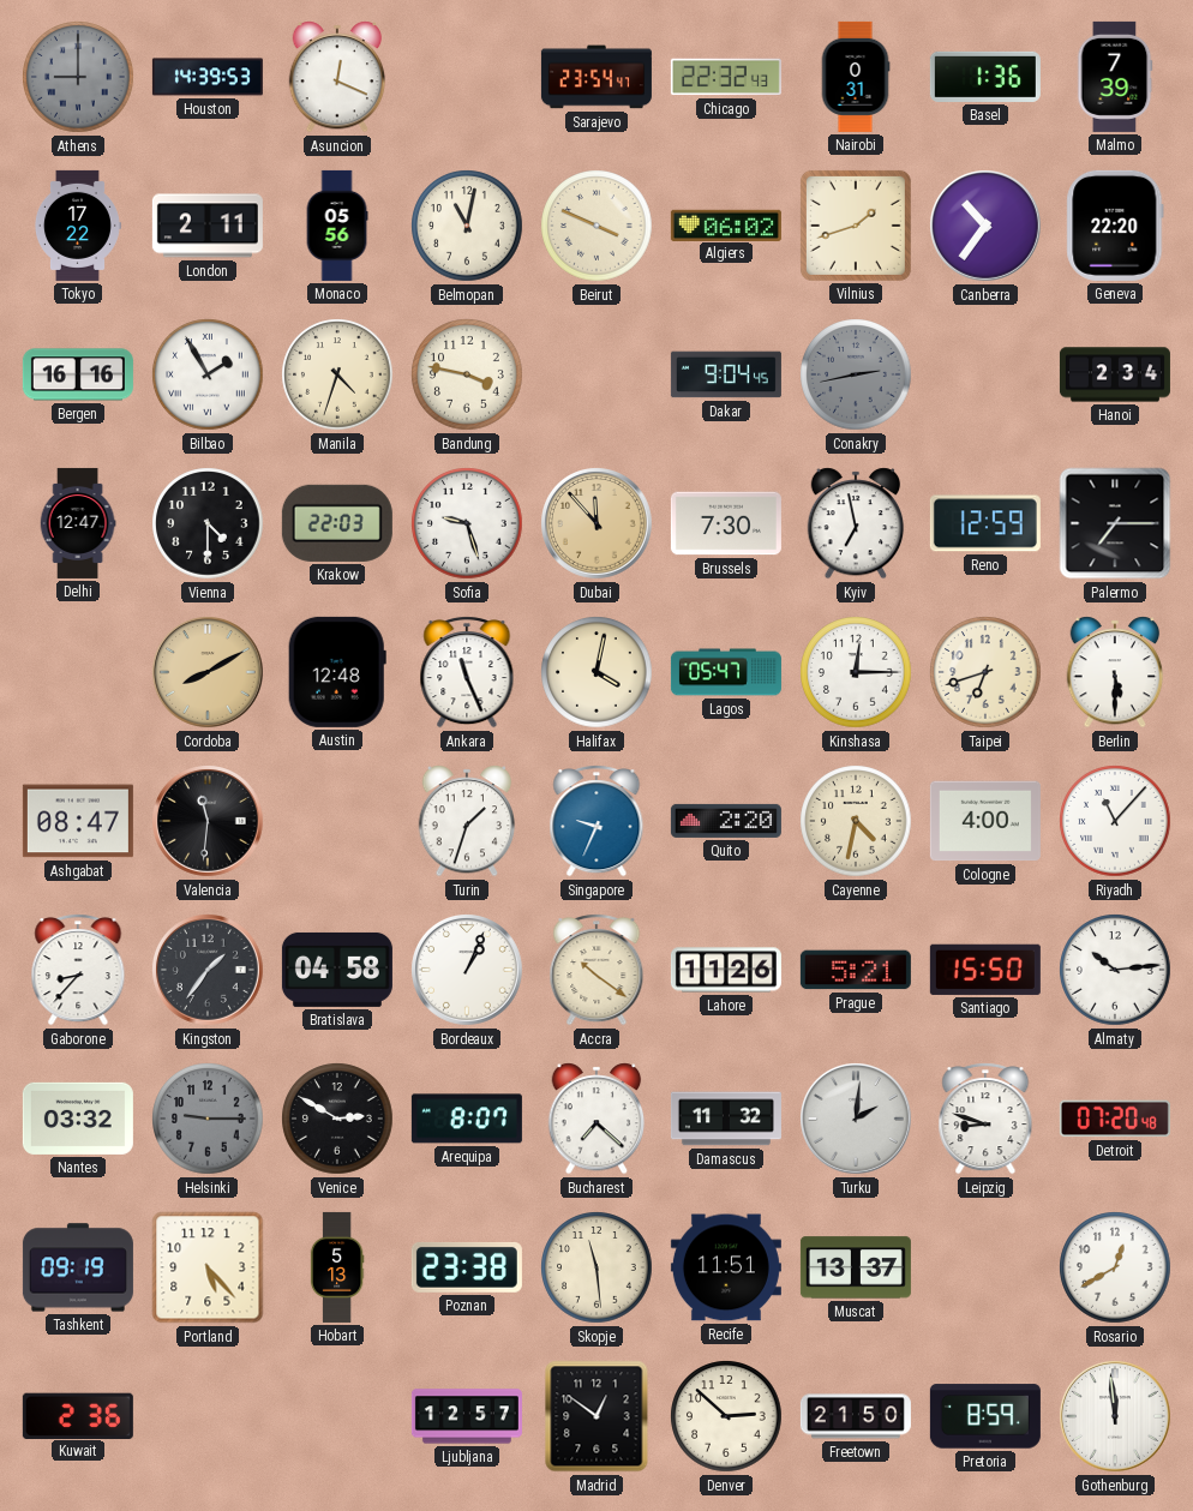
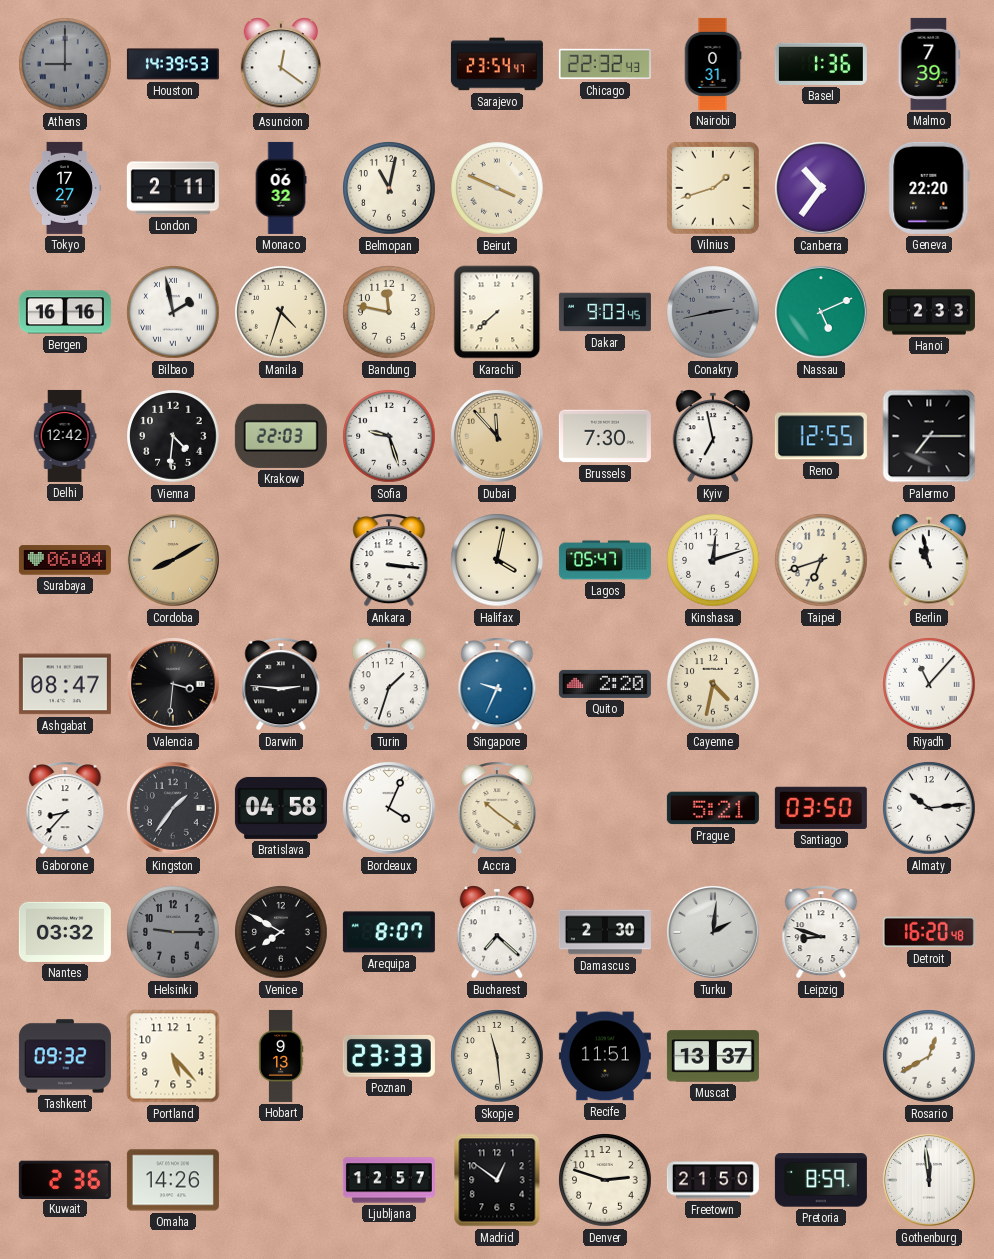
Asuncion: 12:19 -> 12:21 (281, 64)
Tokyo: 17:22 -> 17:27 (64, 188)
Monaco: 05:56 -> 06:32 (281, 188)
Algiers: 06:02 -> none (726, 224)
Bilbao: 1:55 -> 1:58 (173, 312)
Bandung: 3:47 -> 11:47 (389, 312)
Karachi: none -> 7:38 (497, 312)
Dakar: 9:04 -> 9:03 (605, 312)
Nassau: none -> 5:11 (822, 313)
Hanoi: 2:34 -> 2:33 (929, 312)
Delhi: 12:47 -> 12:42 (65, 436)
Vienna: 4:30 -> 4:31 (173, 436)
Reno: 12:59 -> 12:55 (821, 436)
Surabaya: none -> 06:04 (65, 560)
Austin: 12:48 -> none (337, 672)
Ankara: 11:26 -> 3:16 (389, 560)
Kinshasa: 12:15 -> 12:12 (713, 560)
Berlin: 5:30 -> 10:58 (929, 560)
Valencia: 11:31 -> 3:31 (174, 685)
Darwin: none -> 2:46 (281, 684)
Cologne: 4:00 -> none (985, 821)
Bordeaux: 1:04 -> 4:04 (390, 809)
Lahore: 11:26 -> none (726, 970)
Santiago: 15:50 -> 03:50 (821, 808)
Venice: 2:50 -> 7:50 (281, 932)
Damascus: 11:32 -> 2:30 (605, 932)
Detroit: 07:20 -> 16:20 (929, 932)
Tashkent: 09:19 -> 09:32 (65, 1056)
Hobart: 5:13 -> 9:13 (281, 1056)
Poznan: 23:38 -> 23:33 (389, 1056)
Omaha: none -> 14:26 (173, 1180)
Denver: 2:52 -> 2:48 (605, 1180)
